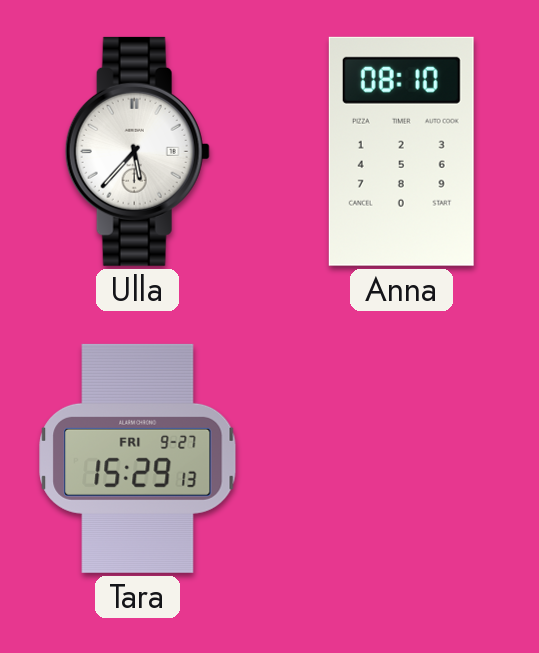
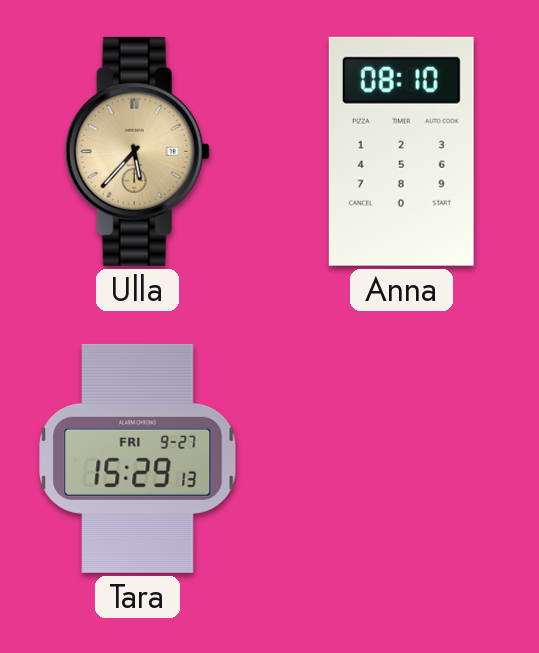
Ulla dial: white -> champagne (137, 151)
